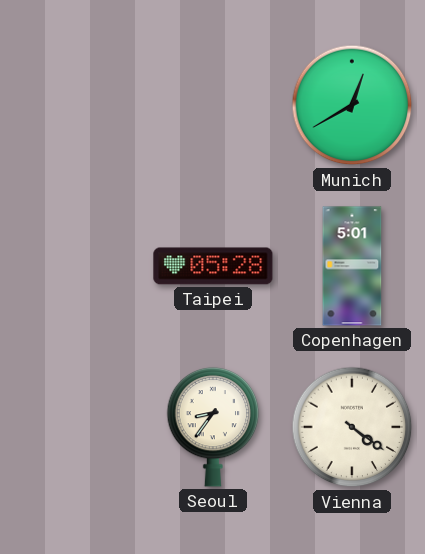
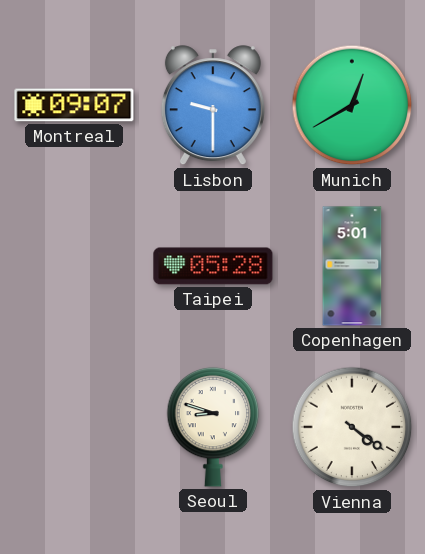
Montreal: none -> 09:07 (74, 105)
Lisbon: none -> 9:30 (213, 106)
Seoul: 8:36 -> 8:48 (213, 427)
